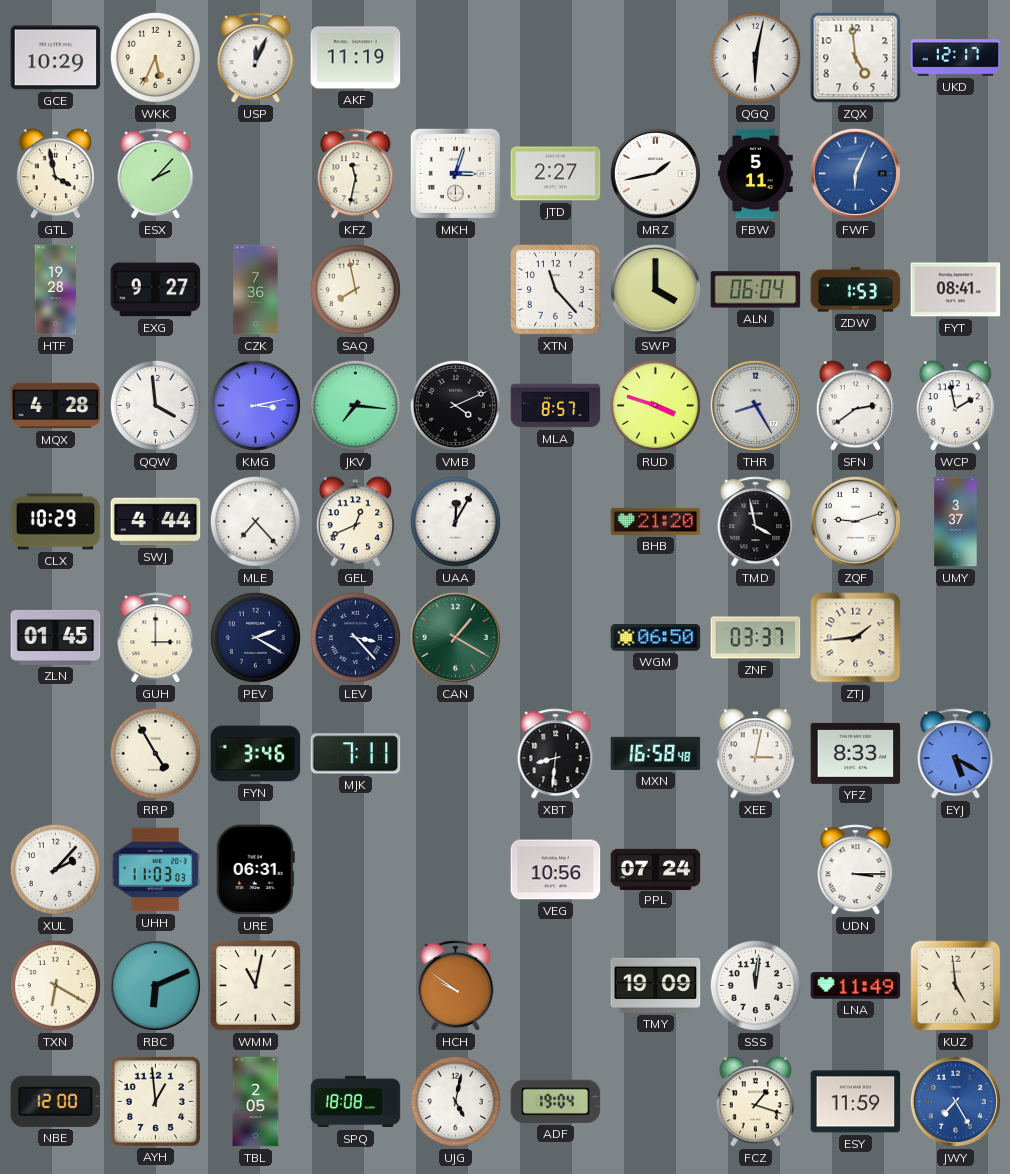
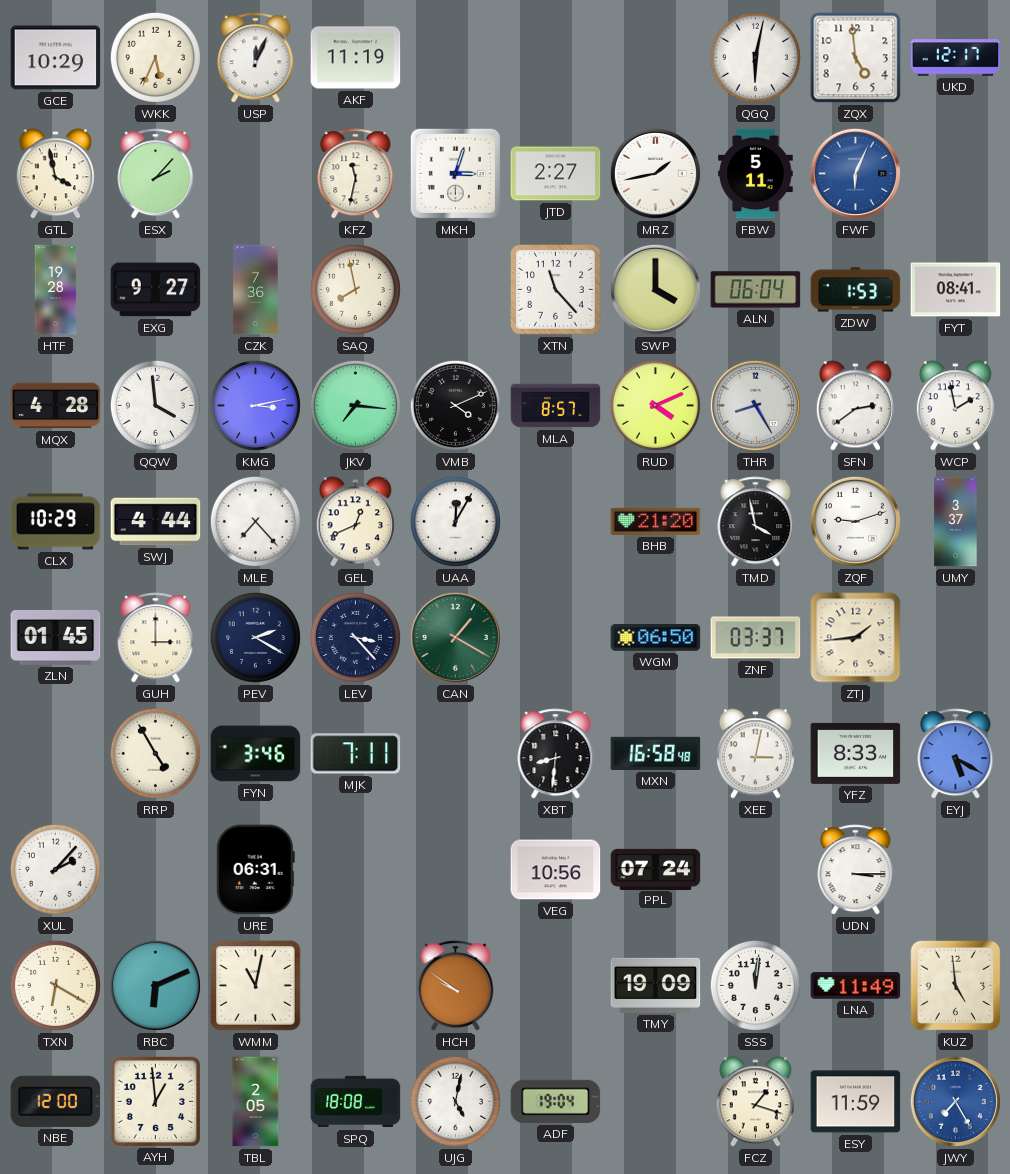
RUD: 3:48 -> 4:11 (655, 405)
UHH: 11:03 -> none (156, 870)
